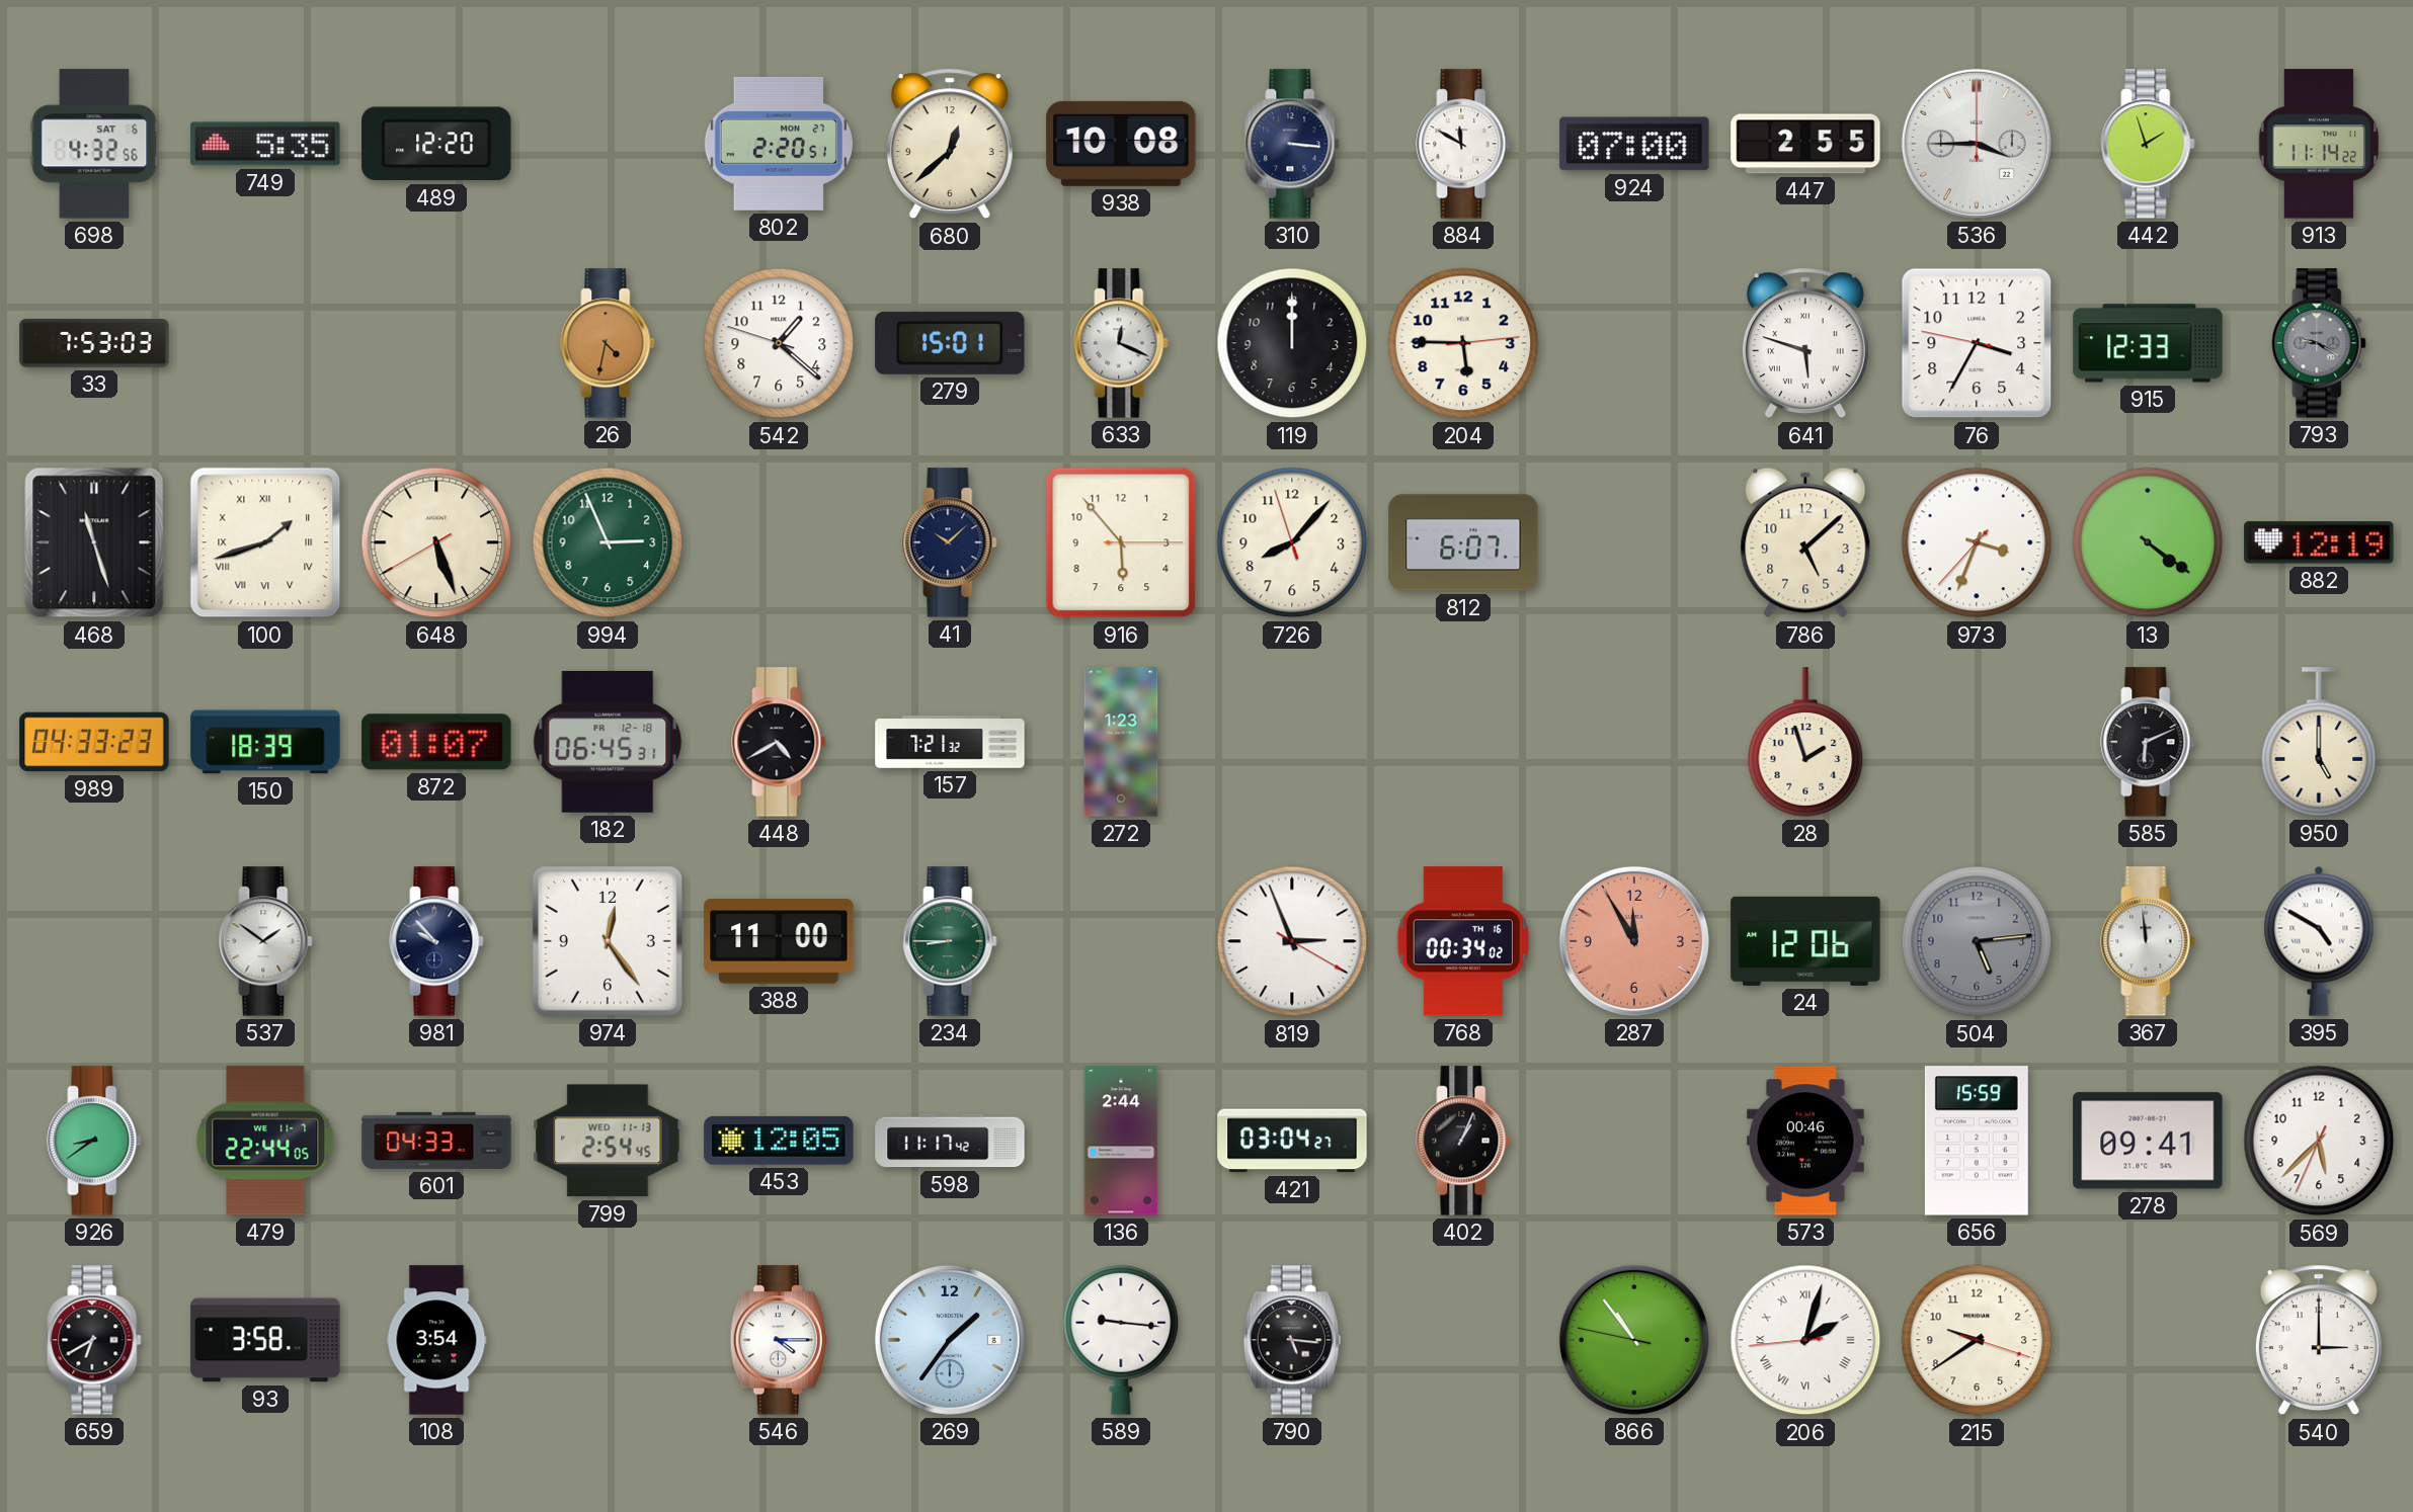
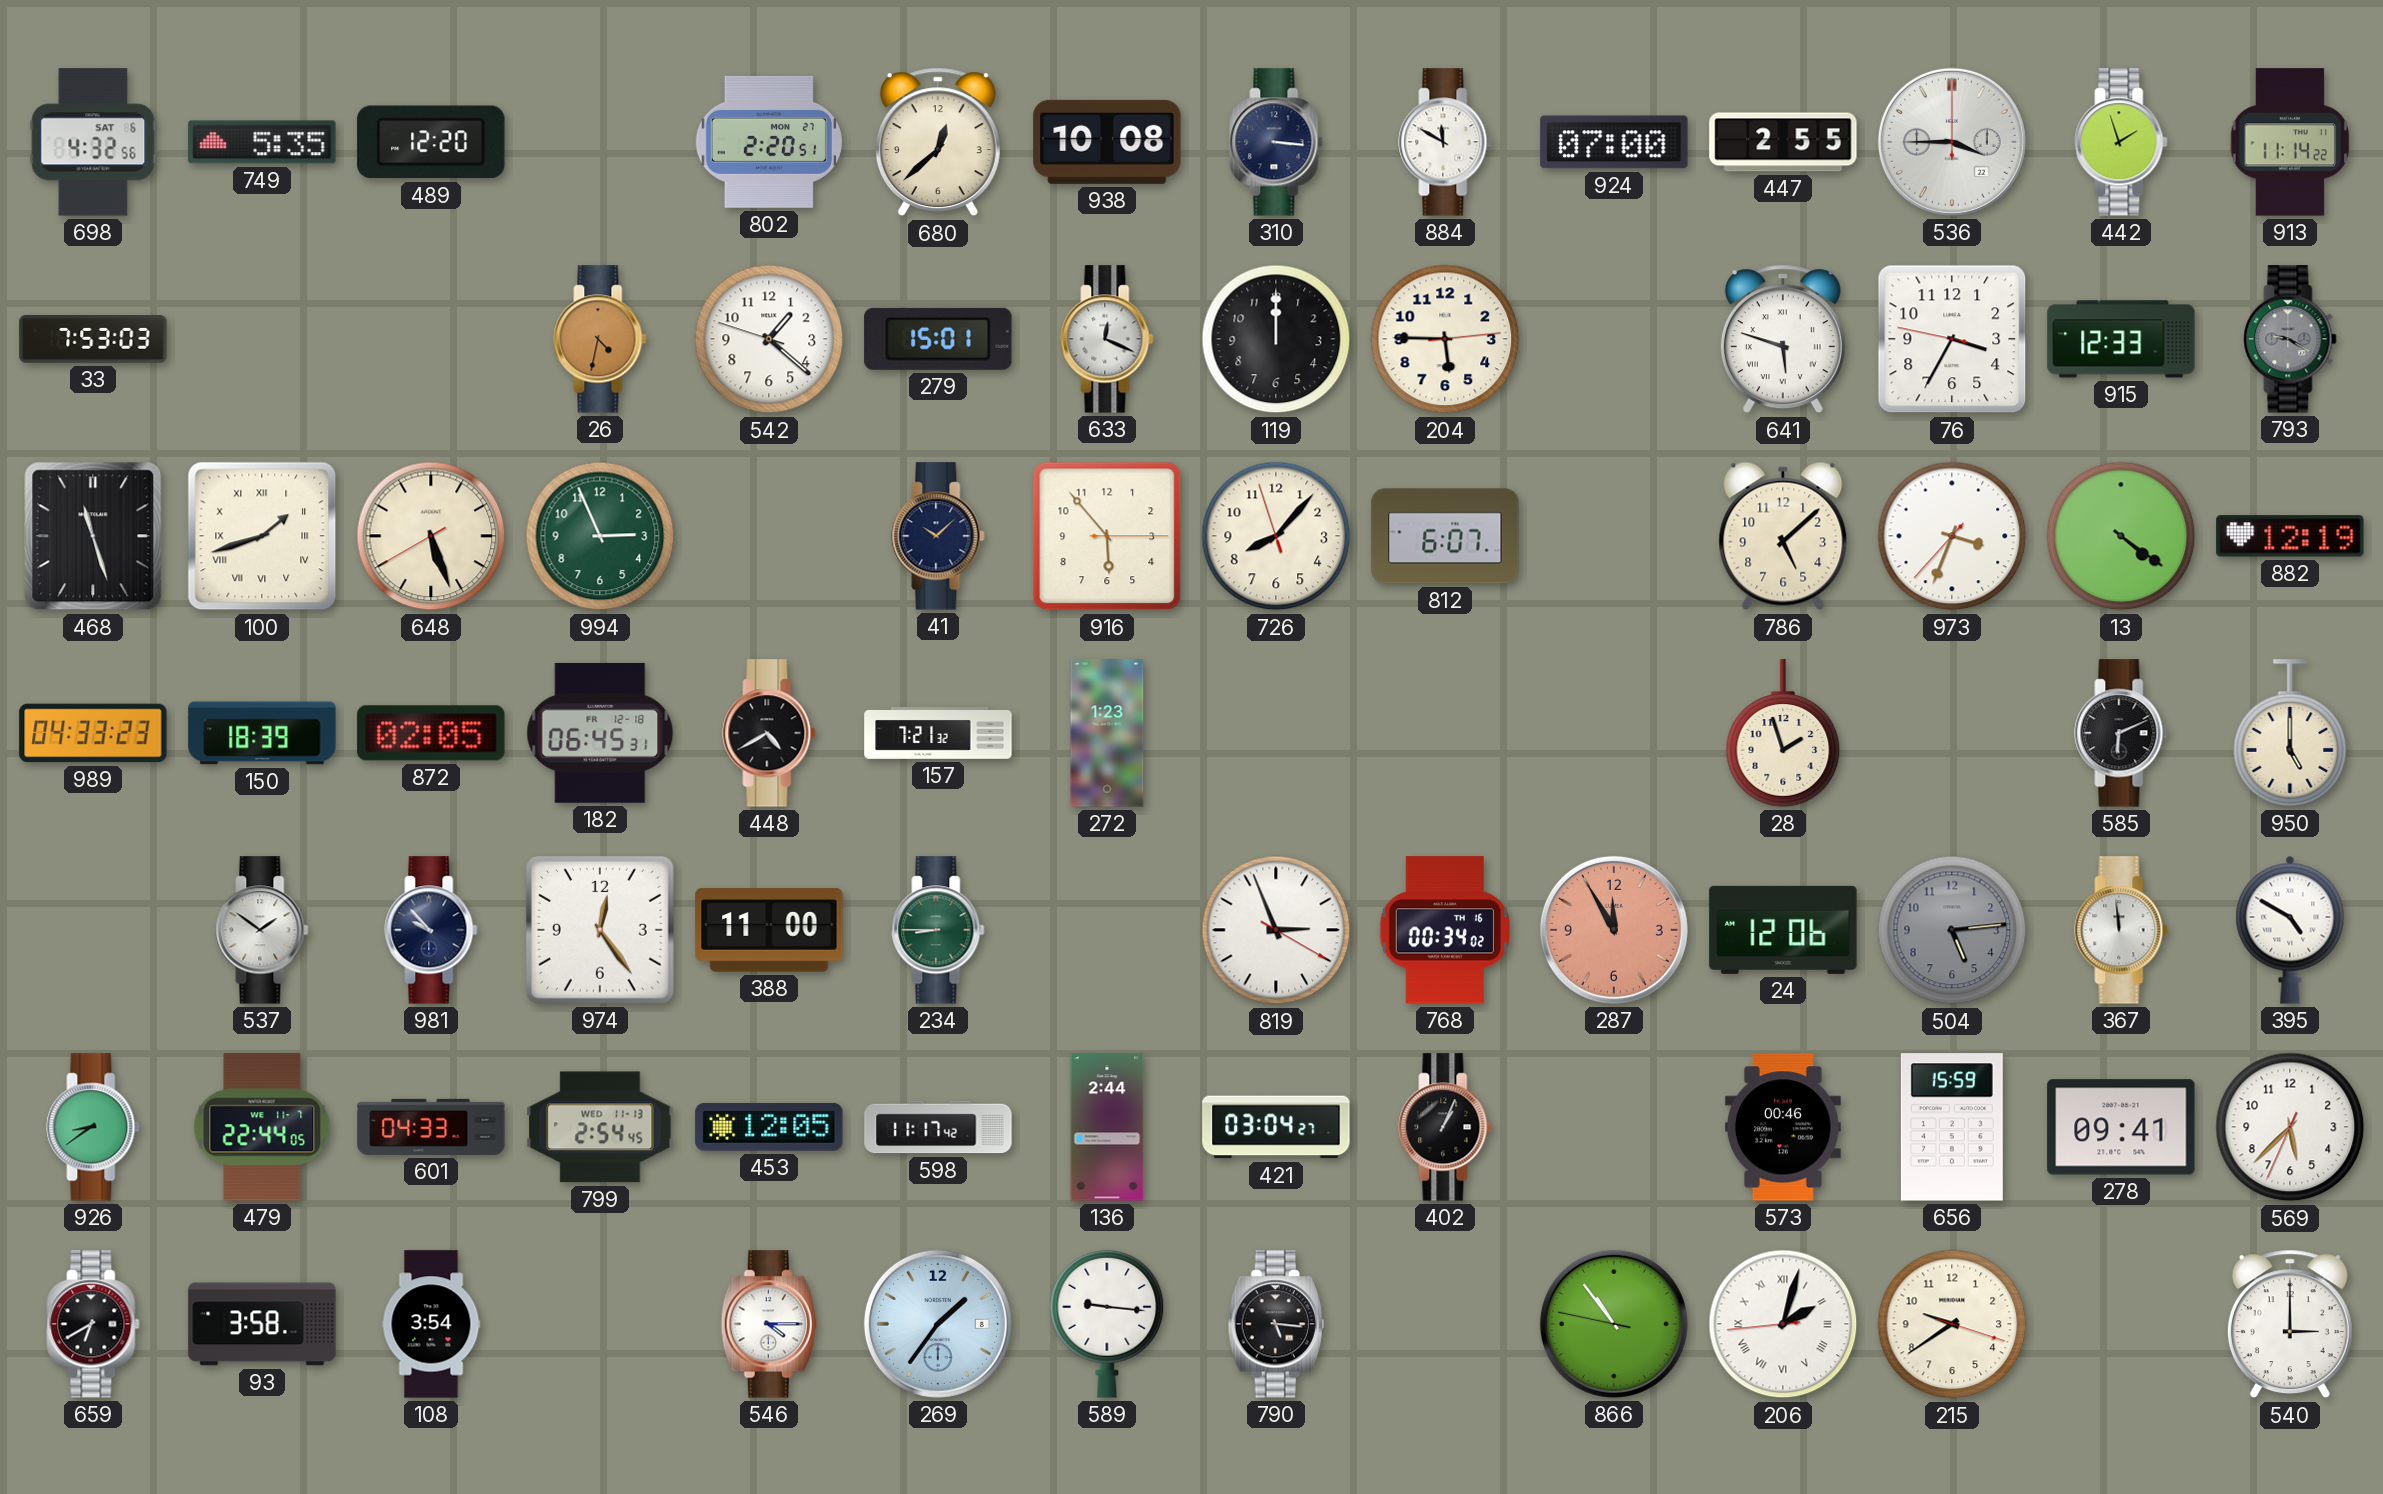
872: 01:07 -> 02:05 (431, 733)
